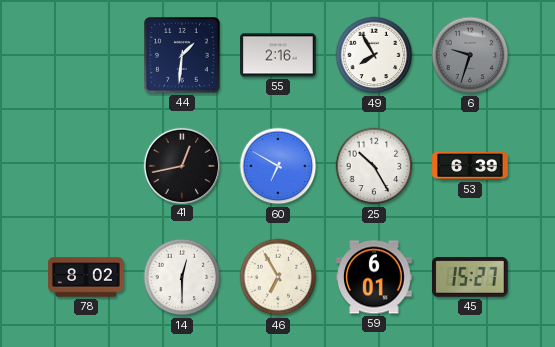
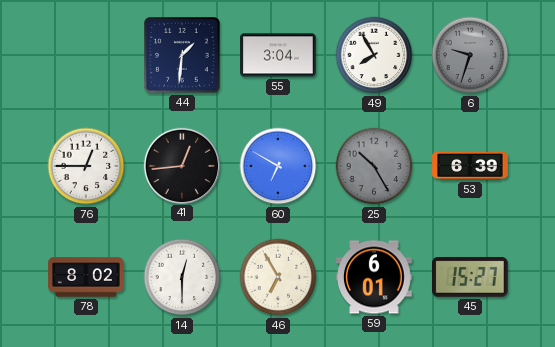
55: 2:16 -> 3:04 (278, 55)
76: none -> 12:45 (86, 166)
41: 12:43 -> 12:44 (181, 165)
25 dial: white -> grey (374, 166)
